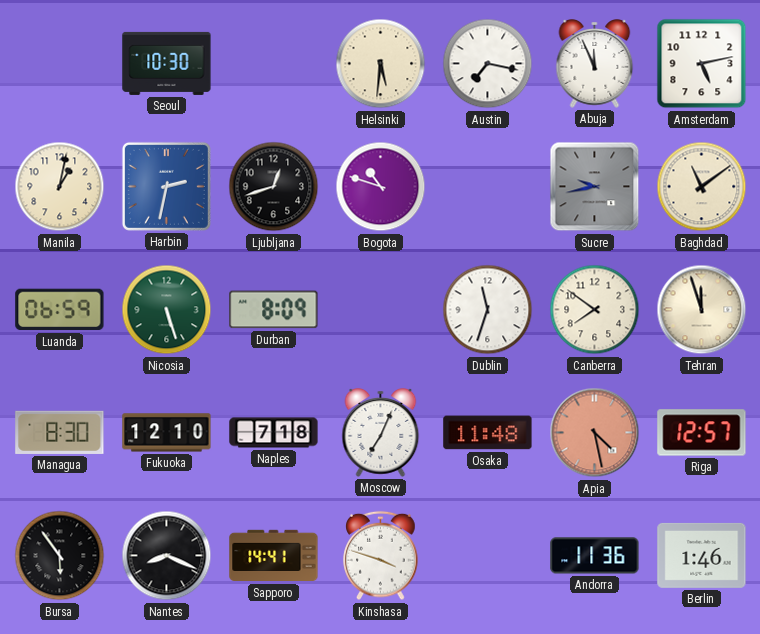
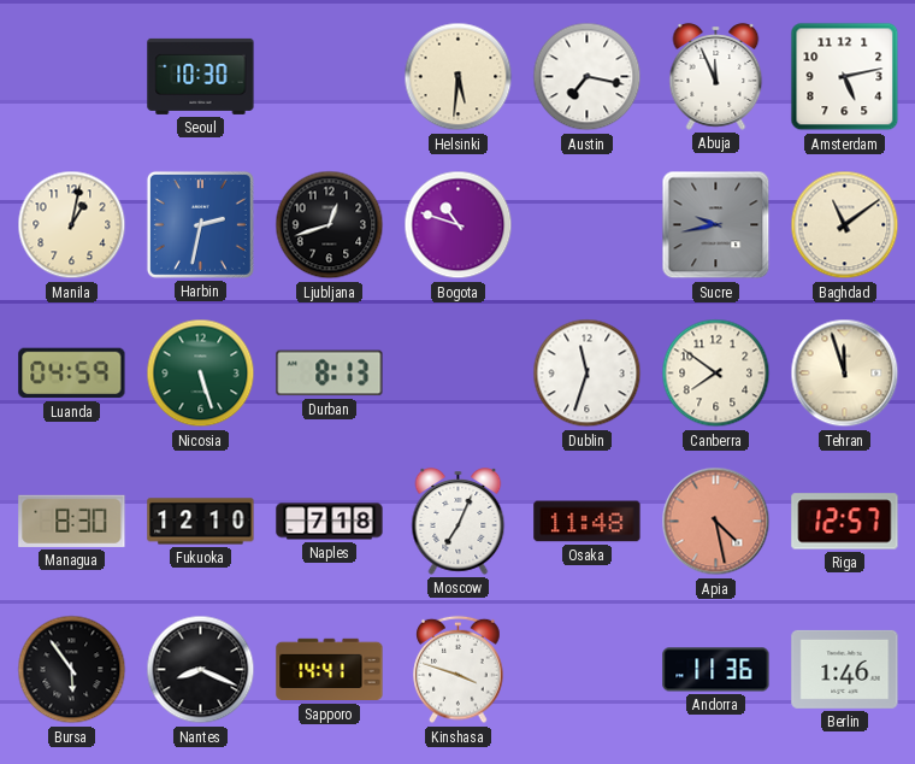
Luanda: 06:59 -> 04:59 (72, 374)
Durban: 8:09 -> 8:13 (330, 374)
